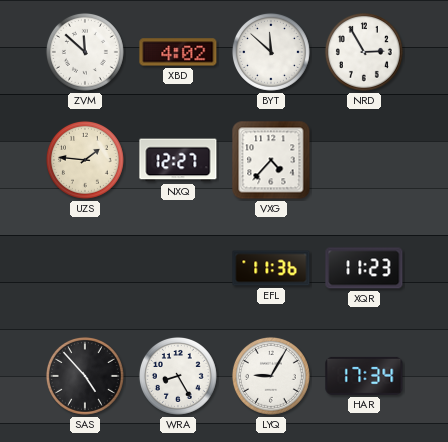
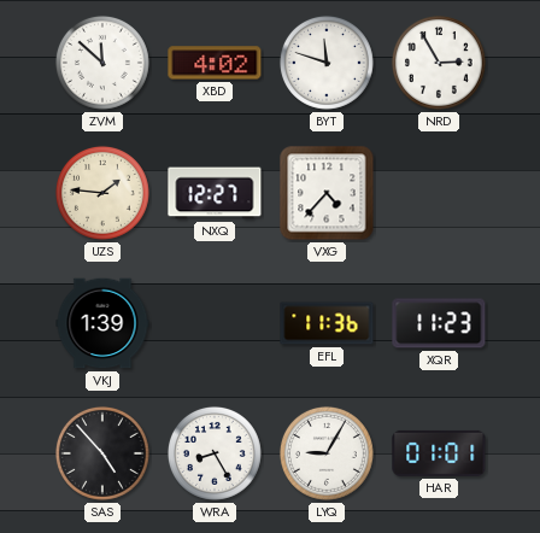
BYT: 11:52 -> 11:48 (327, 63)
VKJ: none -> 1:39 (102, 323)
HAR: 17:34 -> 01:01 (439, 453)
